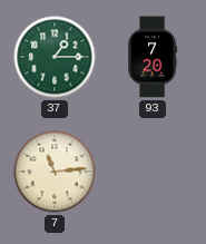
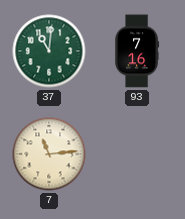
37: 1:15 -> 11:01 (49, 51)
93: 7:20 -> 7:16 (137, 51)
